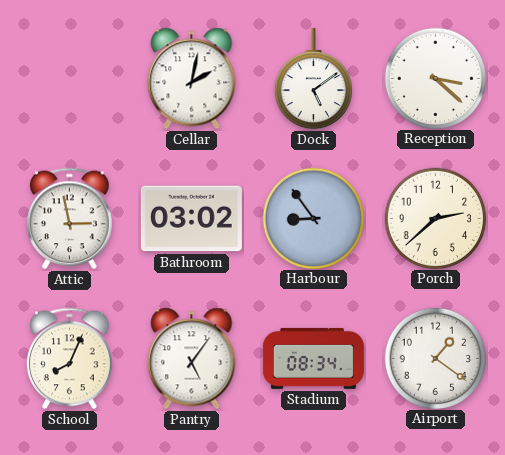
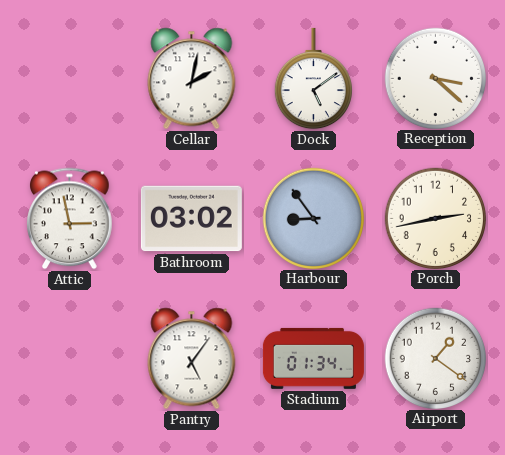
Porch: 2:38 -> 2:43 (435, 218)
School: 8:04 -> none (70, 359)
Stadium: 08:34 -> 01:34 (313, 358)
